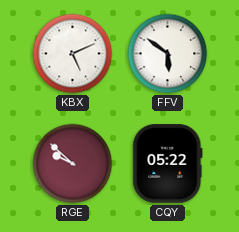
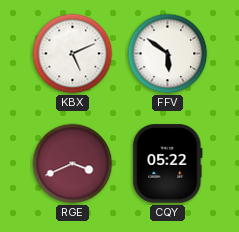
RGE: 9:52 -> 3:41 (73, 164)
